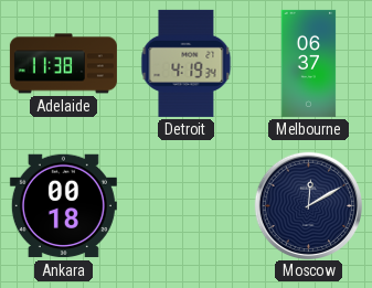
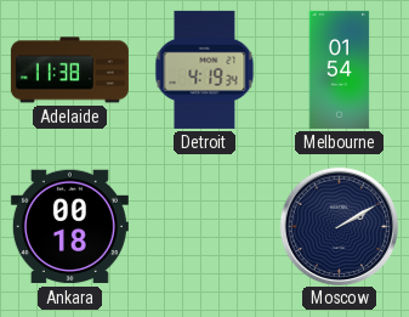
Melbourne: 06:37 -> 01:54 (340, 69)
Moscow: 12:10 -> 2:10 (339, 226)
